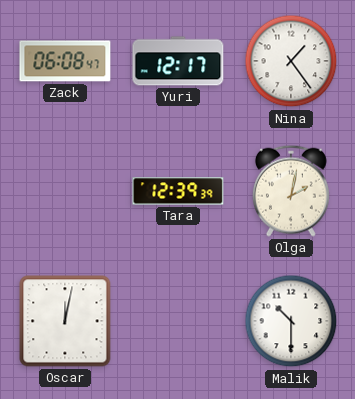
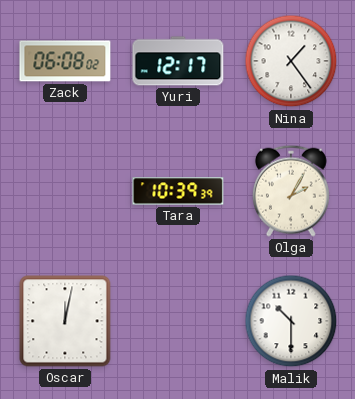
Zack: 06:08:47 -> 06:08:02 (65, 61)
Tara: 12:39 -> 10:39 (178, 191)
Olga: 2:02 -> 2:05 (291, 191)
